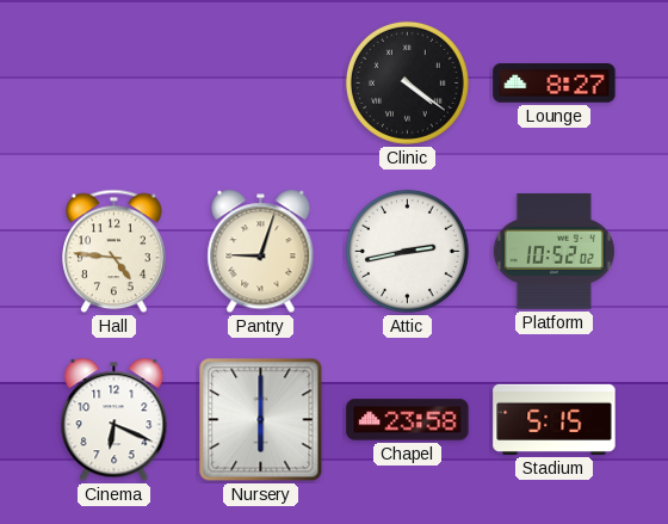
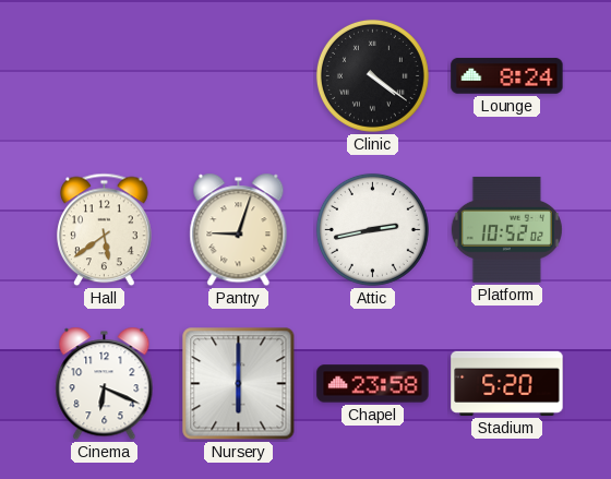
Lounge: 8:27 -> 8:24 (507, 76)
Hall: 4:46 -> 5:39 (105, 230)
Stadium: 5:15 -> 5:20 (507, 383)
